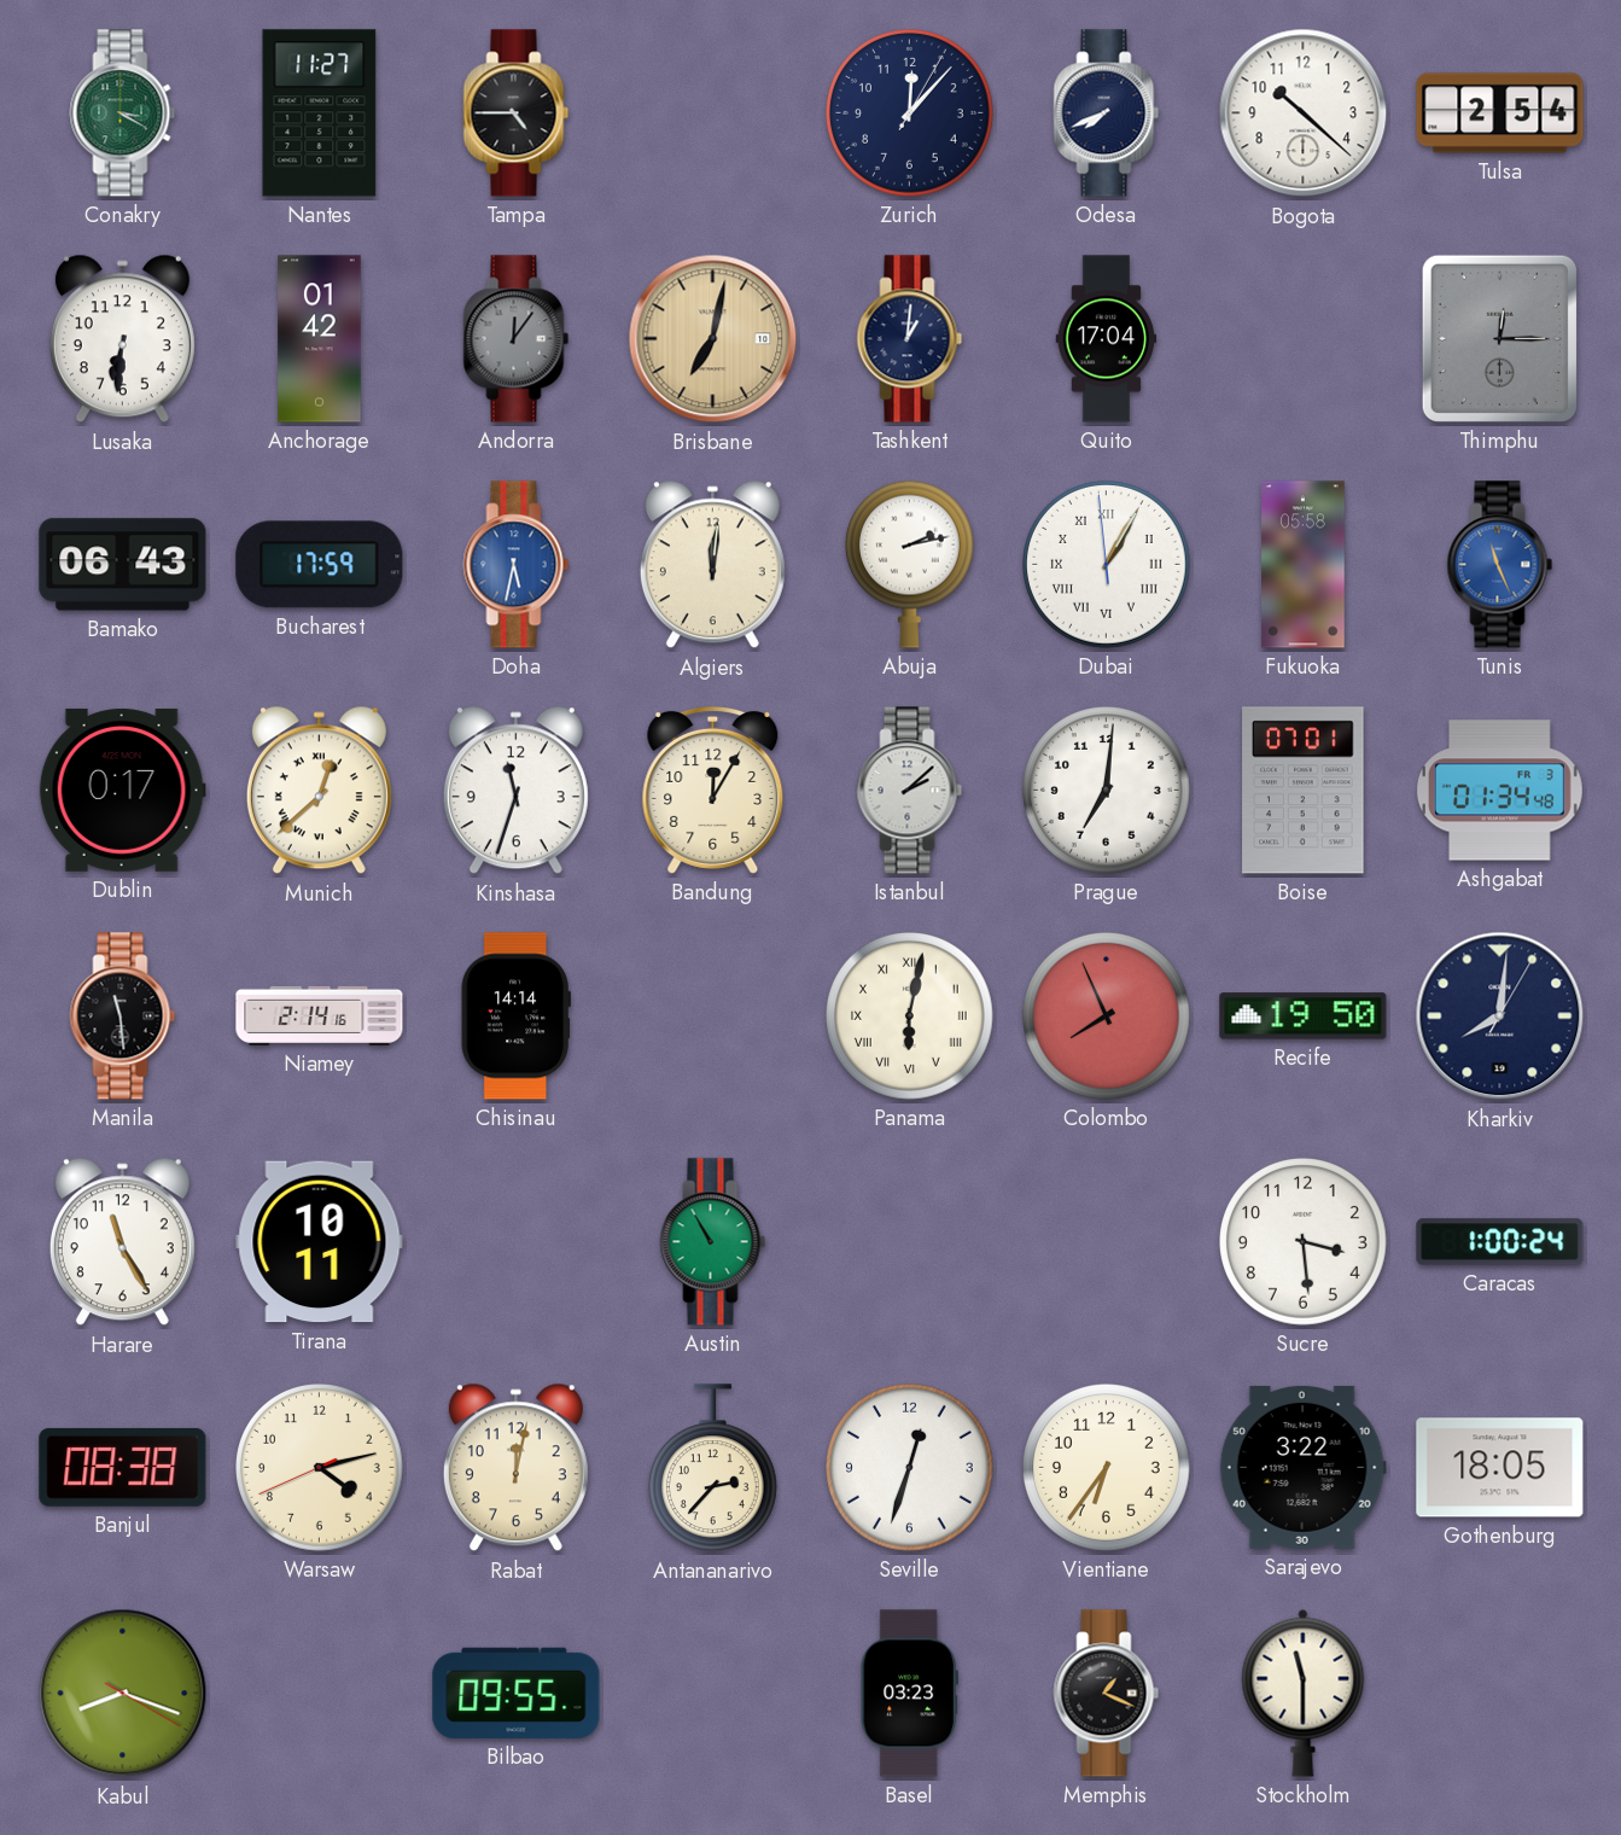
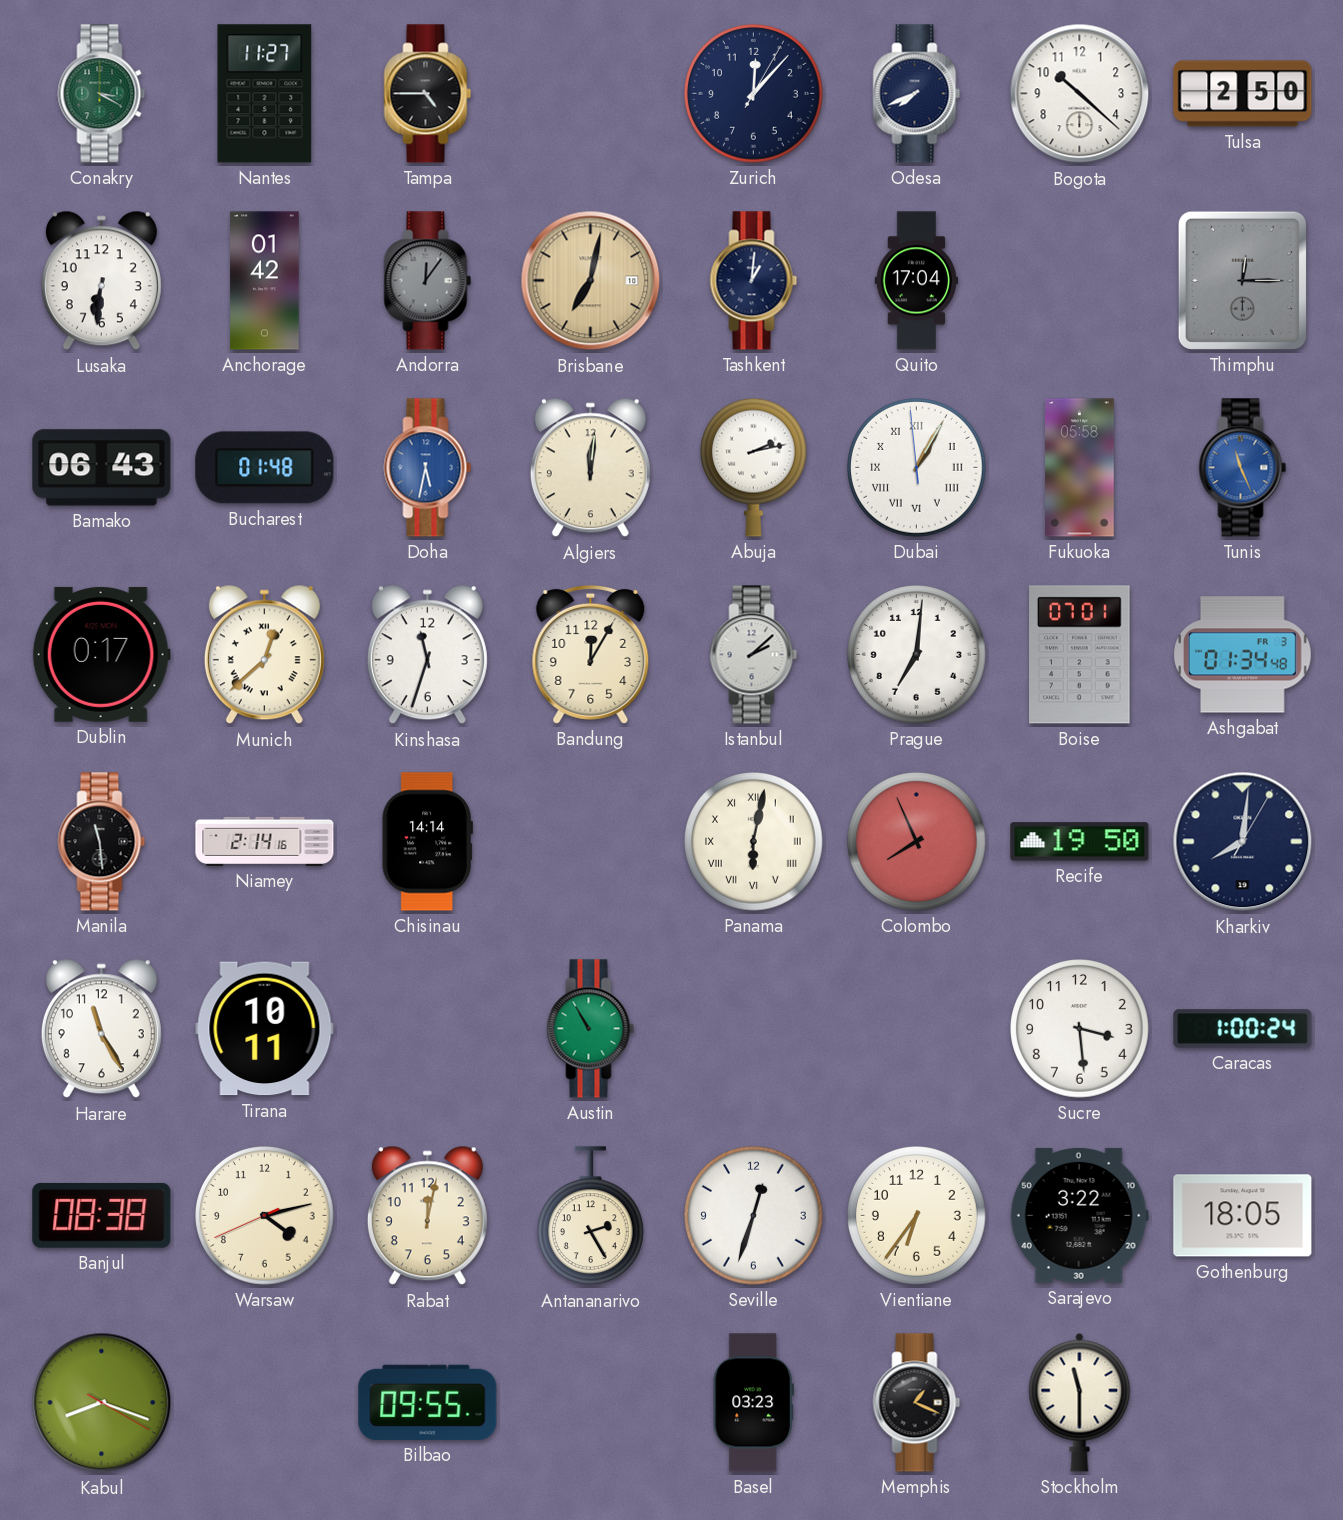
Tulsa: 2:54 -> 2:50 (1243, 94)
Bucharest: 17:59 -> 01:48 (265, 468)
Antananarivo: 2:37 -> 2:25 (590, 1216)
